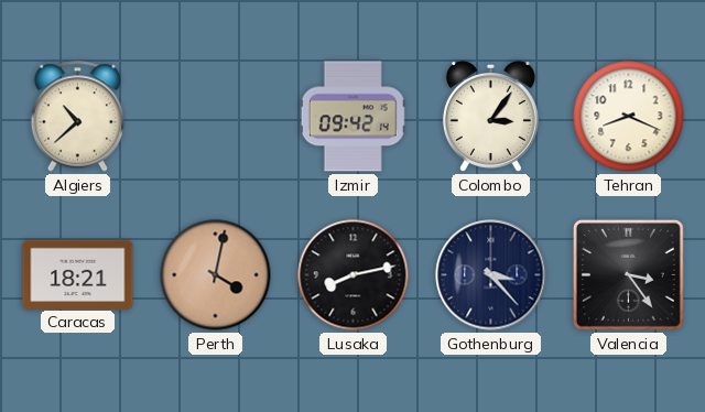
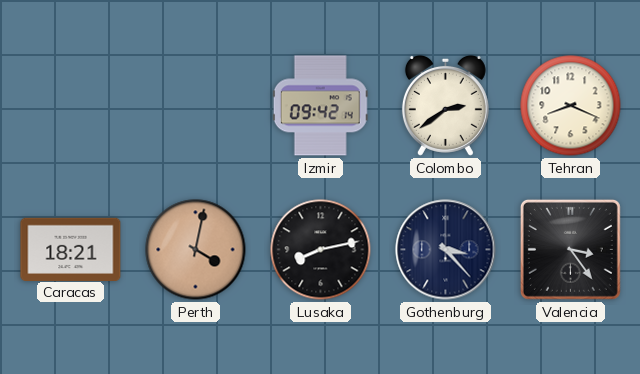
Algiers: 10:38 -> none (77, 117)
Colombo: 3:06 -> 2:39 (445, 105)
